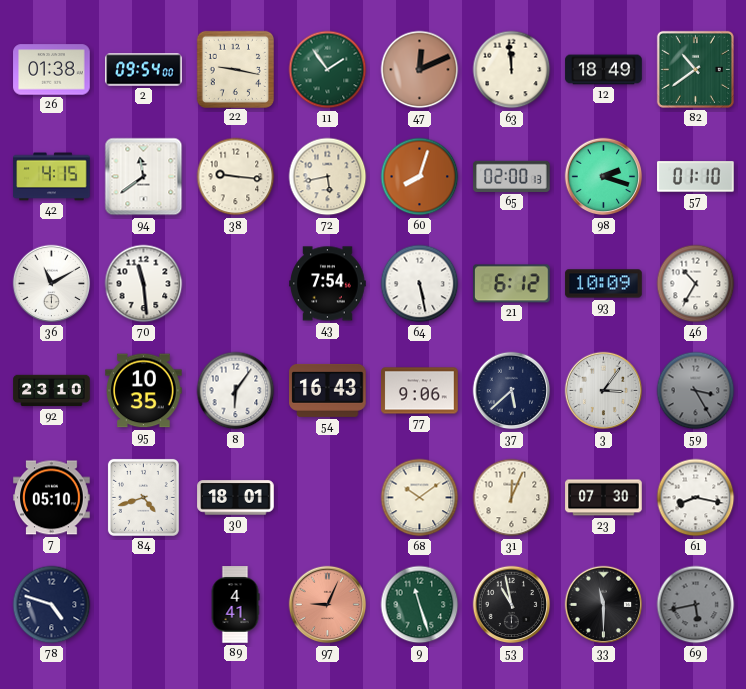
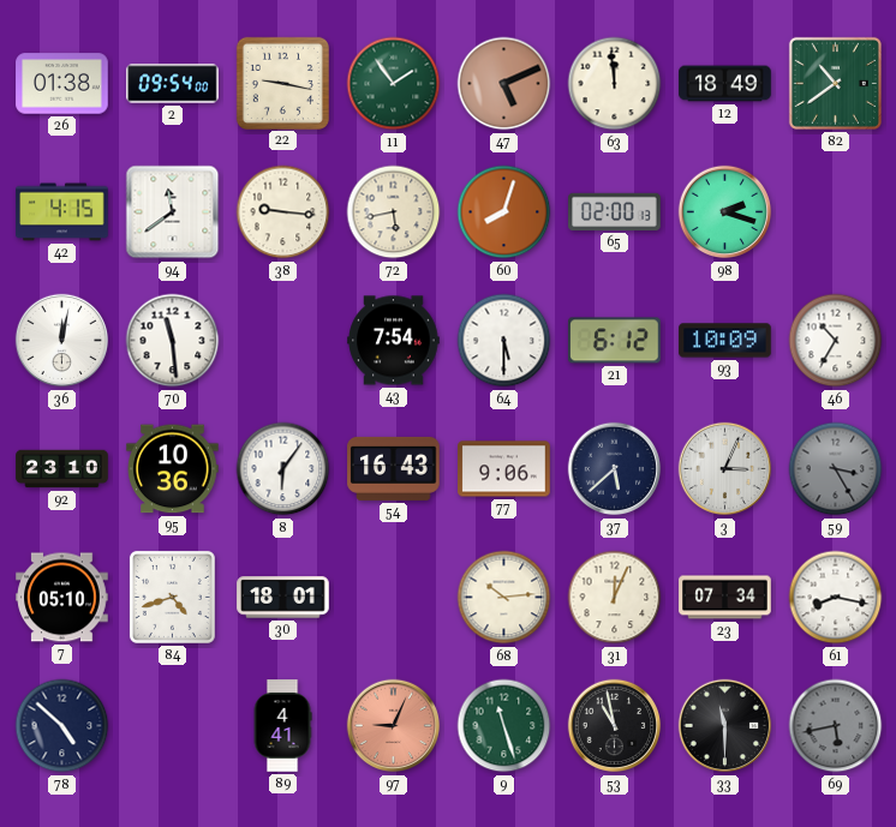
47: 12:11 -> 5:11 (504, 84)
57: 01:10 -> none (696, 177)
36: 11:10 -> 12:02 (62, 341)
64: 5:28 -> 5:30 (504, 341)
95: 10:35 -> 10:36 (173, 469)
3: 3:06 -> 3:04 (725, 469)
68: 10:09 -> 10:14 (504, 598)
23: 07:30 -> 07:34 (725, 598)
78: 4:48 -> 4:52 (62, 726)
